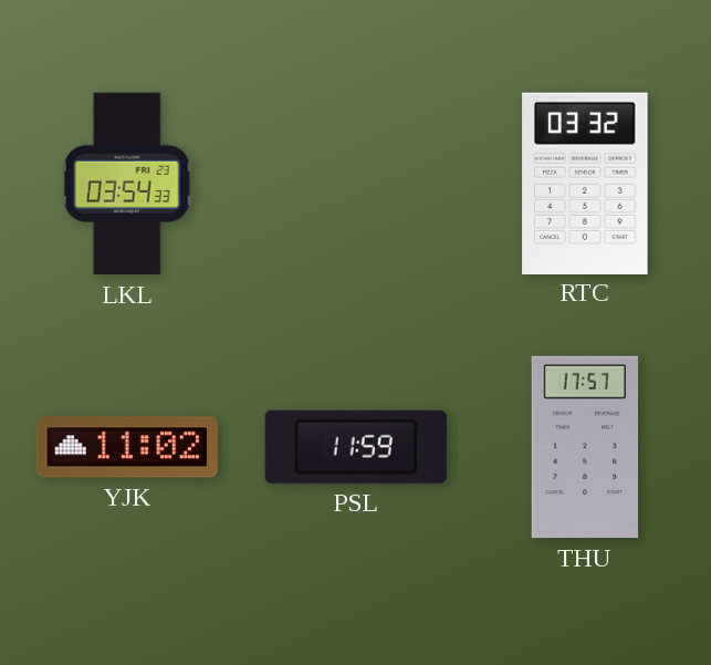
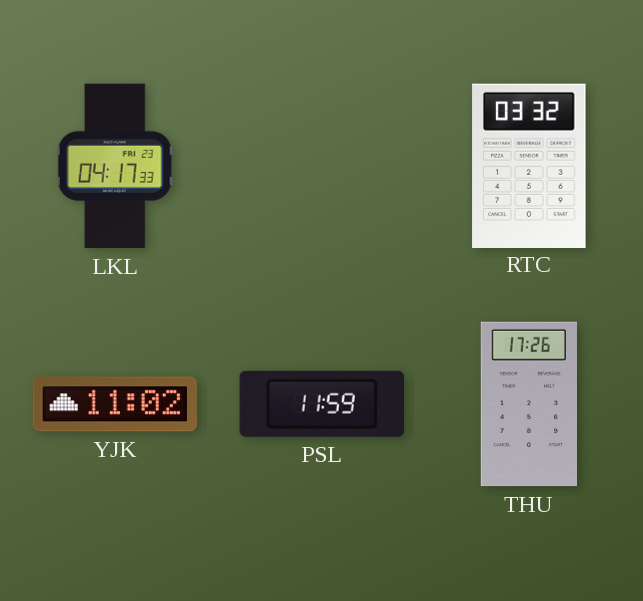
LKL: 03:54 -> 04:17 (115, 166)
THU: 17:57 -> 17:26 (528, 404)
